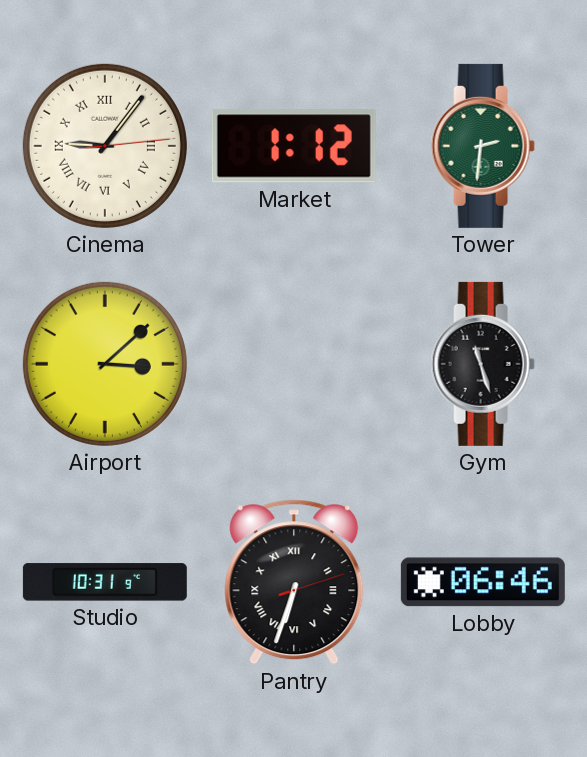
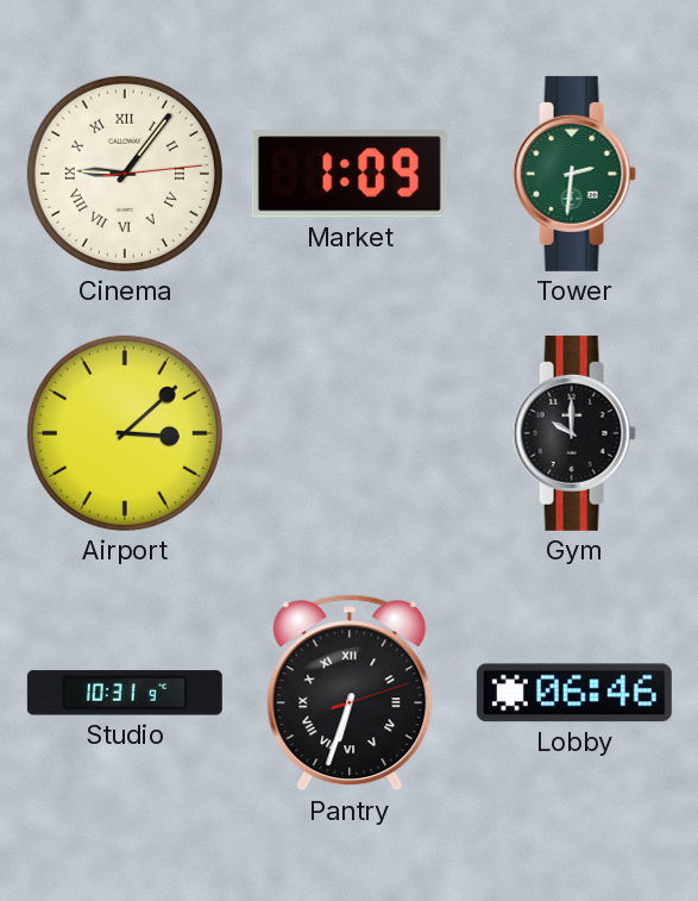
Market: 1:12 -> 1:09 (350, 174)
Gym: 11:27 -> 10:00 (574, 433)
